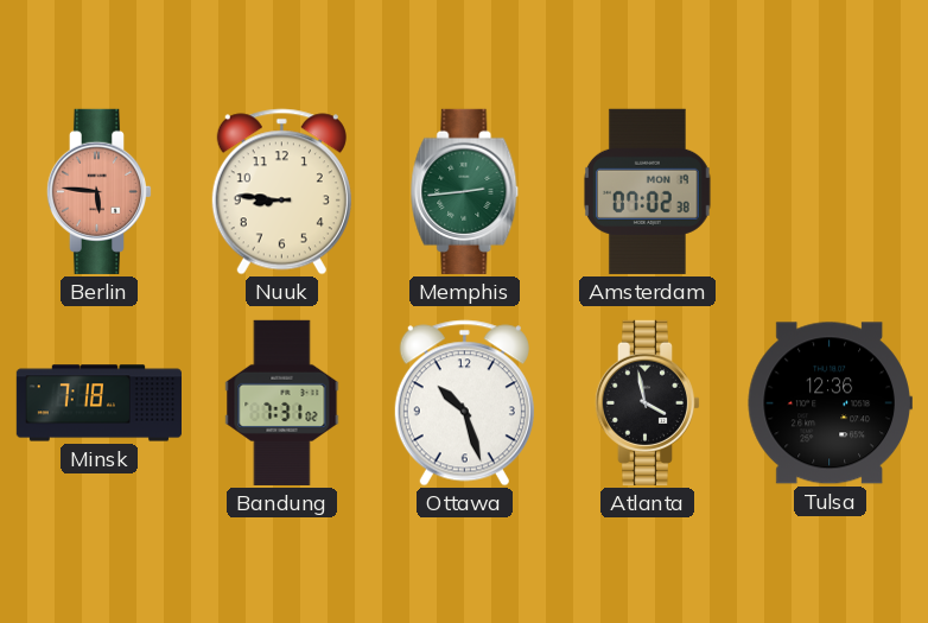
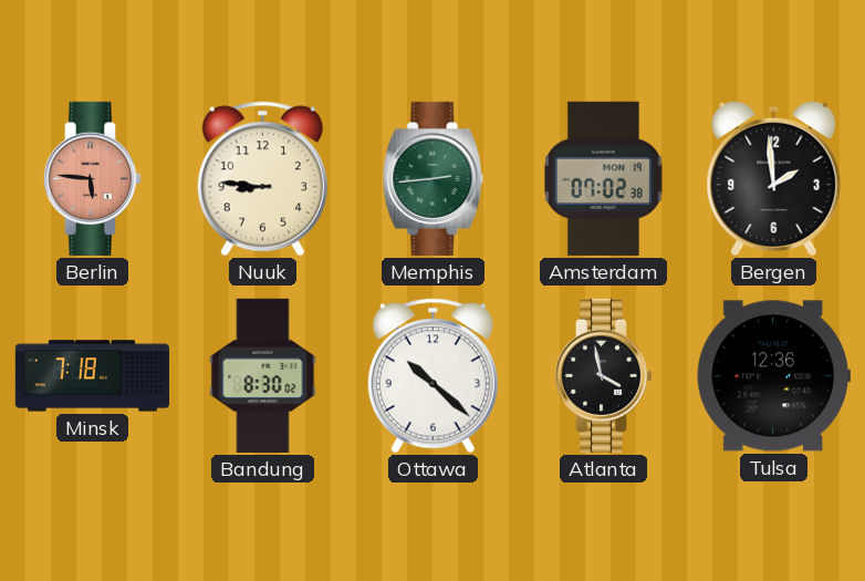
Bergen: none -> 1:59 (774, 179)
Bandung: 7:31 -> 8:30 (263, 375)
Ottawa: 10:27 -> 10:22 (433, 376)
